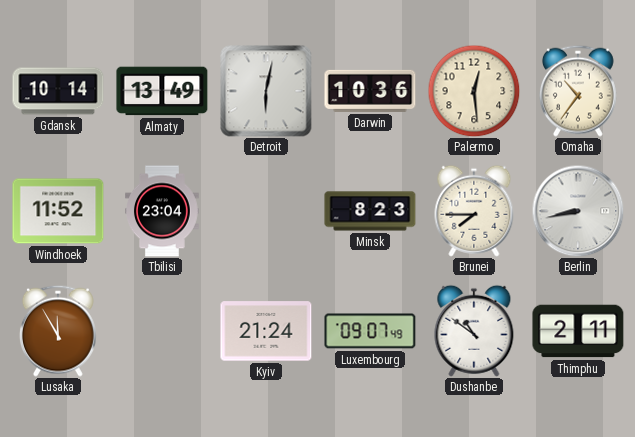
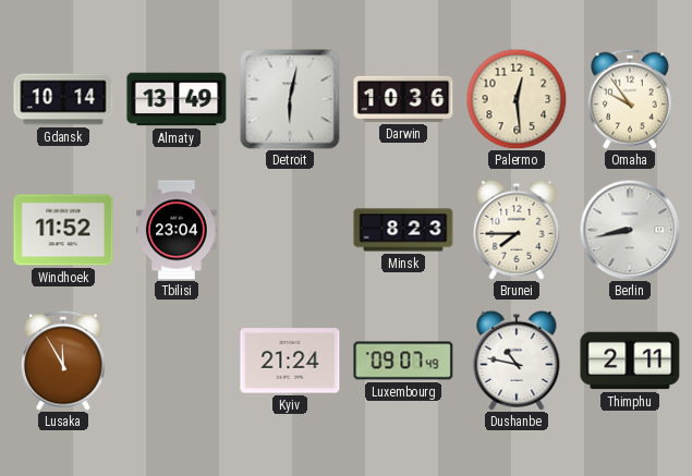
Omaha: 10:36 -> 9:54 (630, 99)
Dushanbe: 10:51 -> 10:47 (517, 361)
